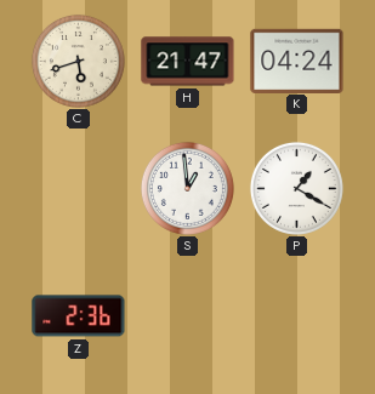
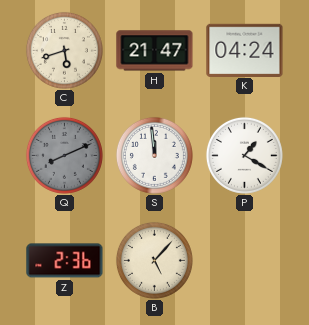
Q: none -> 8:11 (64, 155)
S: 12:59 -> 11:59 (154, 155)
B: none -> 5:07 (154, 260)
